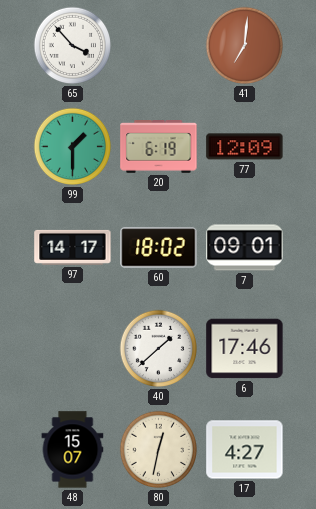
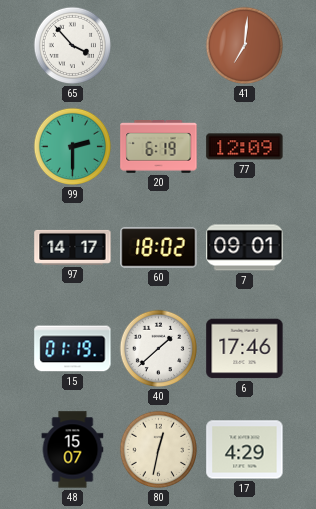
99: 1:30 -> 2:30 (73, 147)
15: none -> 01:19 (73, 349)
17: 4:27 -> 4:29 (245, 450)
